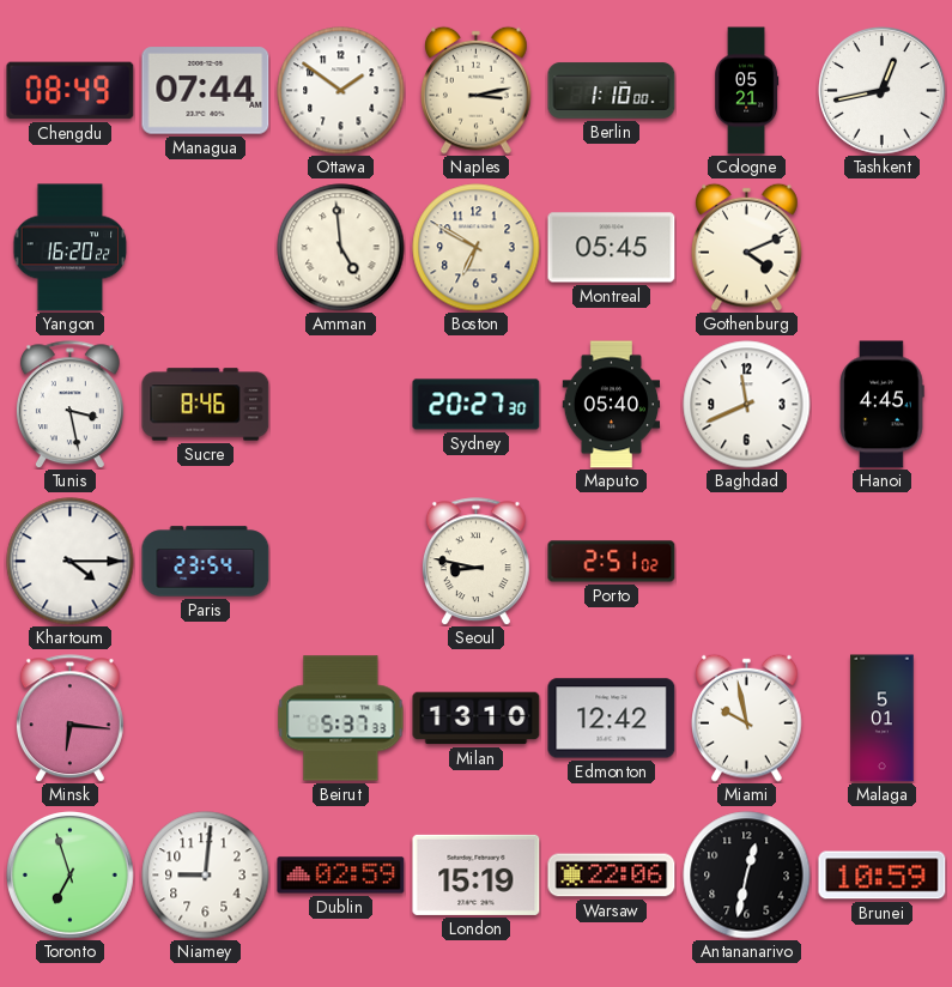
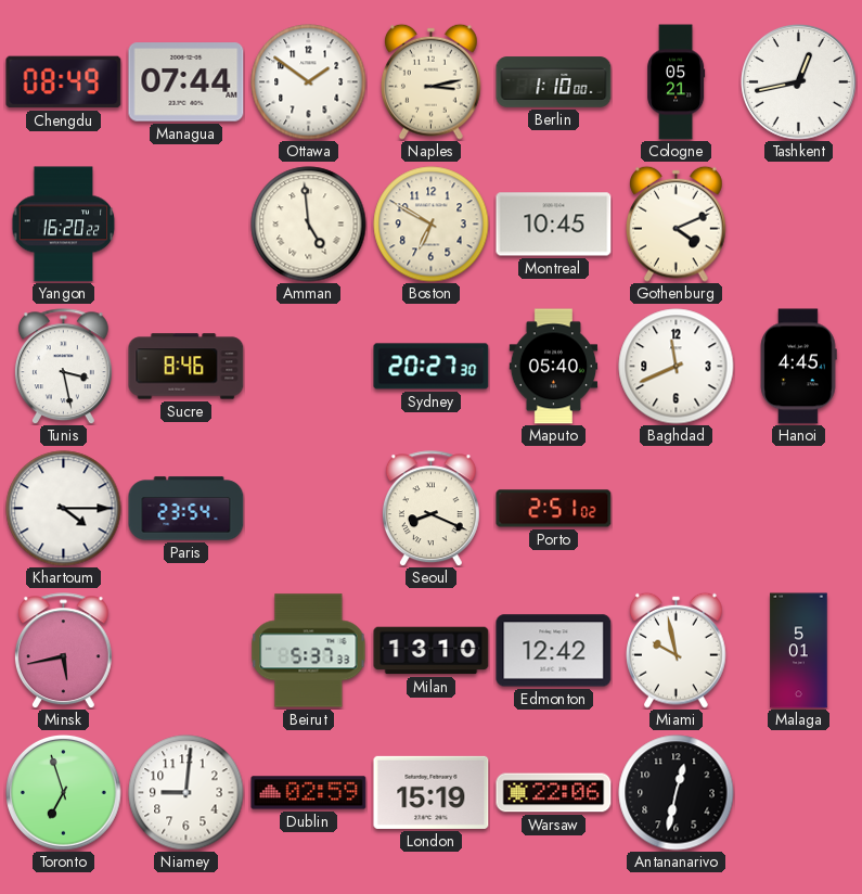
Montreal: 05:45 -> 10:45 (554, 225)
Seoul: 8:47 -> 8:19 (430, 509)
Minsk: 6:16 -> 5:43 (63, 651)
Brunei: 10:59 -> none (883, 876)
